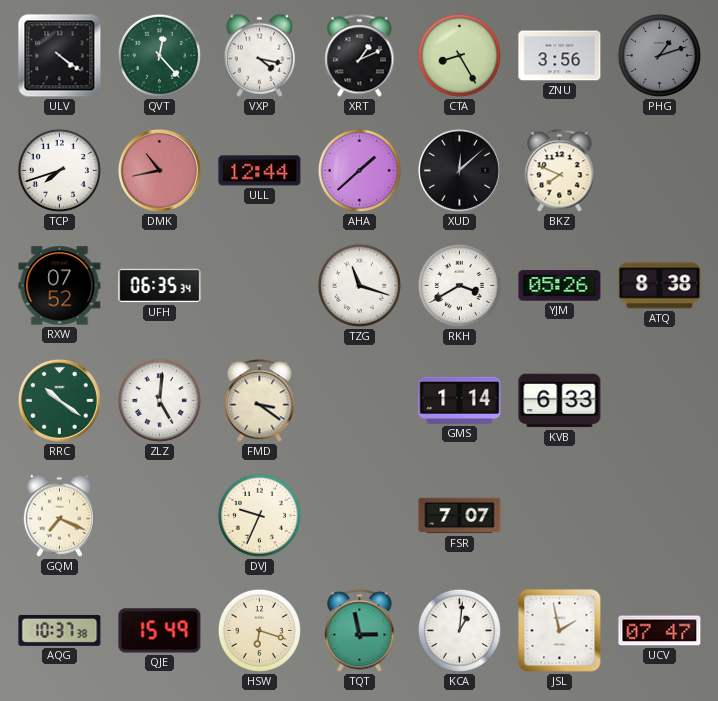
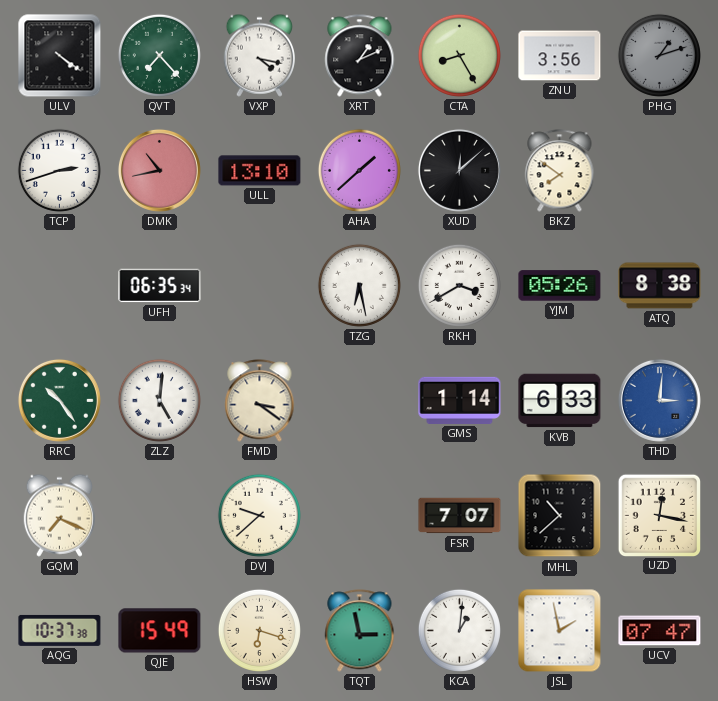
QVT: 12:23 -> 7:23 (159, 55)
TCP: 7:42 -> 2:42 (59, 170)
ULL: 12:44 -> 13:10 (260, 171)
BKZ: 7:49 -> 7:51 (560, 171)
RXW: 07:52 -> none (60, 286)
TZG: 11:18 -> 6:28 (359, 285)
RRC: 10:21 -> 10:24 (59, 400)
THD: none -> 3:01 (659, 400)
DVJ: 9:34 -> 9:38 (259, 515)
MHL: none -> 10:38 (560, 516)
UZD: none -> 12:17 (659, 515)
